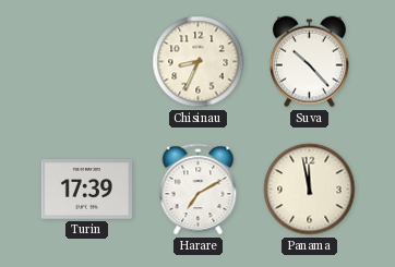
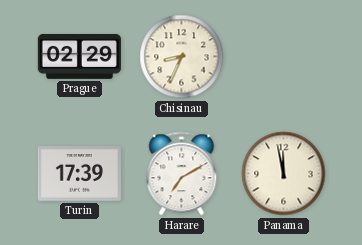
Prague: none -> 02:29 (79, 56)
Suva: 10:23 -> none (309, 62)
